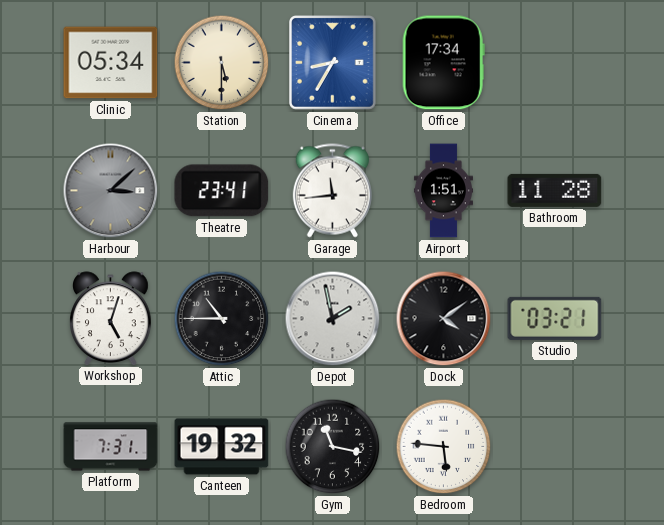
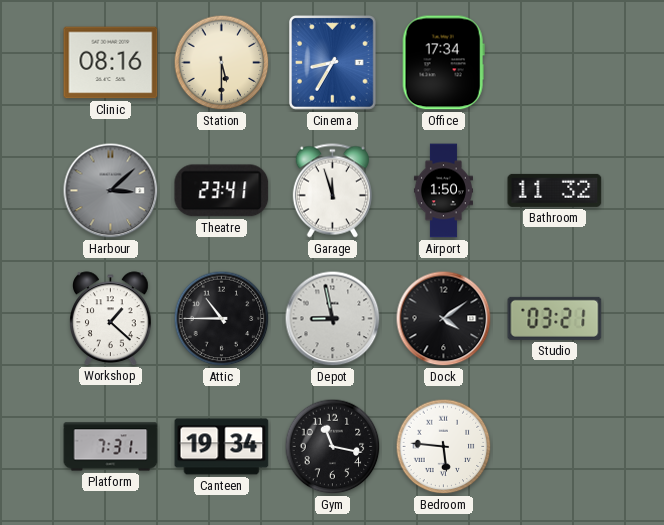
Clinic: 05:34 -> 08:16 (111, 63)
Garage: 11:44 -> 11:57 (332, 191)
Airport: 1:51 -> 1:50 (443, 191)
Bathroom: 11:28 -> 11:32 (555, 190)
Workshop: 5:03 -> 1:22 (111, 318)
Depot: 1:58 -> 8:58 (333, 319)
Canteen: 19:32 -> 19:34 (222, 447)
